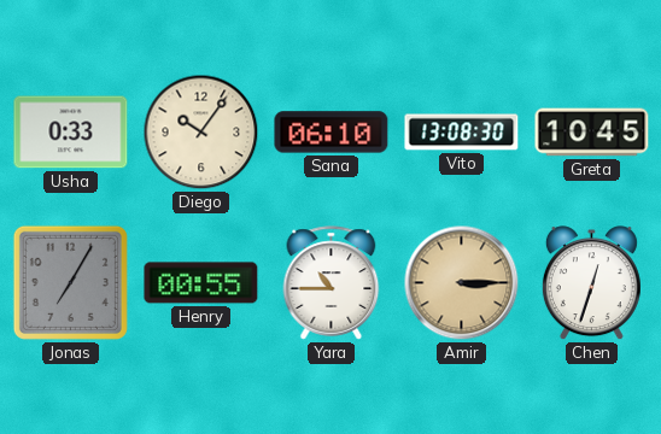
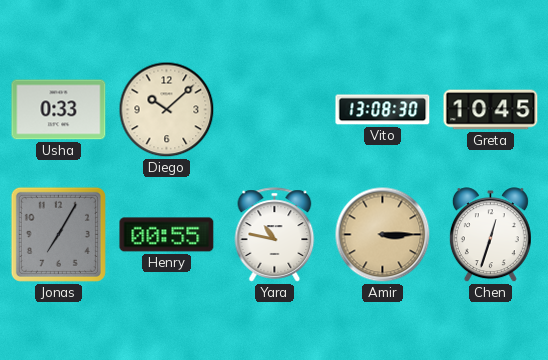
Diego: 10:06 -> 10:08 (167, 110)
Sana: 06:10 -> none (332, 133)
Yara: 10:45 -> 10:47 (275, 235)
